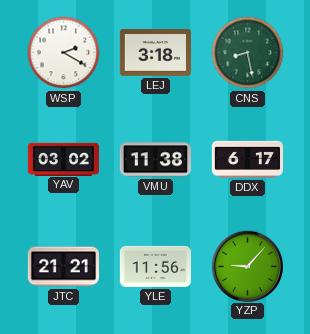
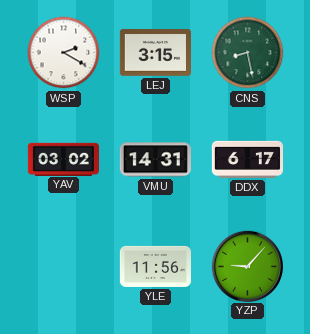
LEJ: 3:18 -> 3:15 (155, 53)
VMU: 11:38 -> 14:31 (155, 160)
JTC: 21:21 -> none (63, 267)
